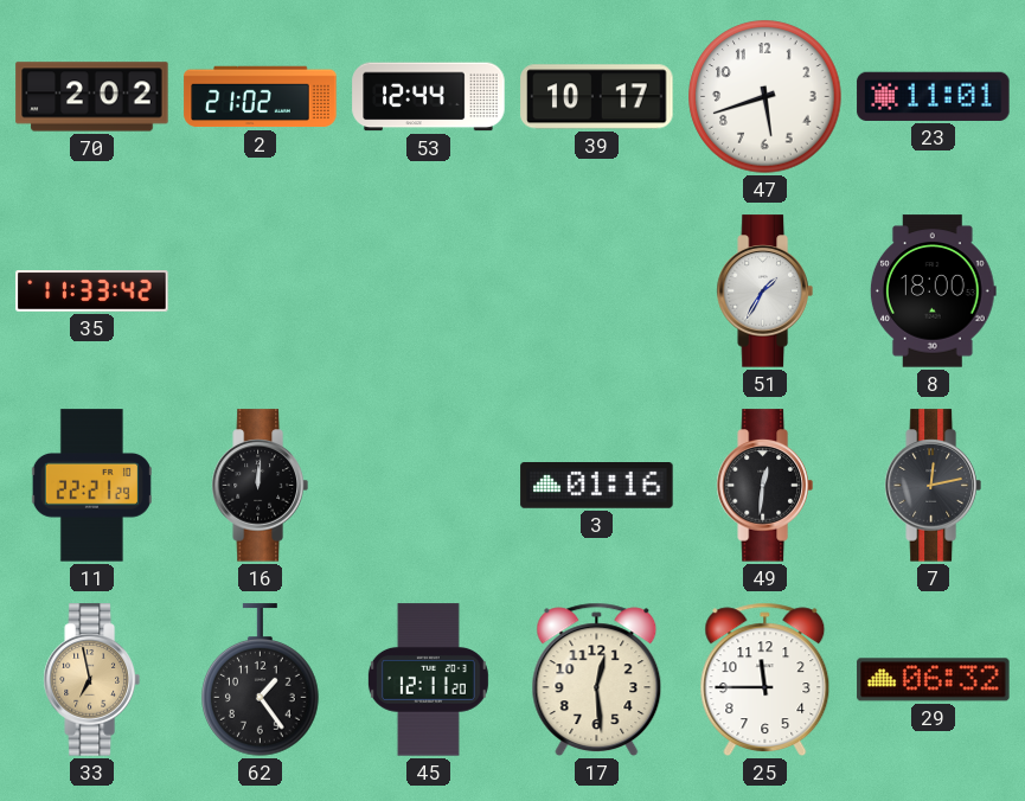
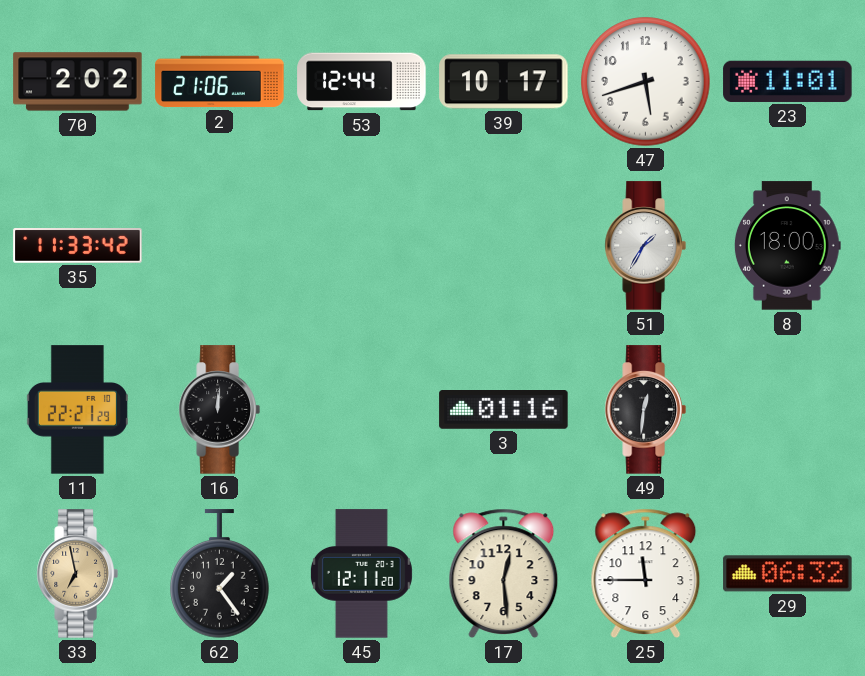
2: 21:02 -> 21:06 (220, 82)
7: 12:13 -> none (933, 486)
